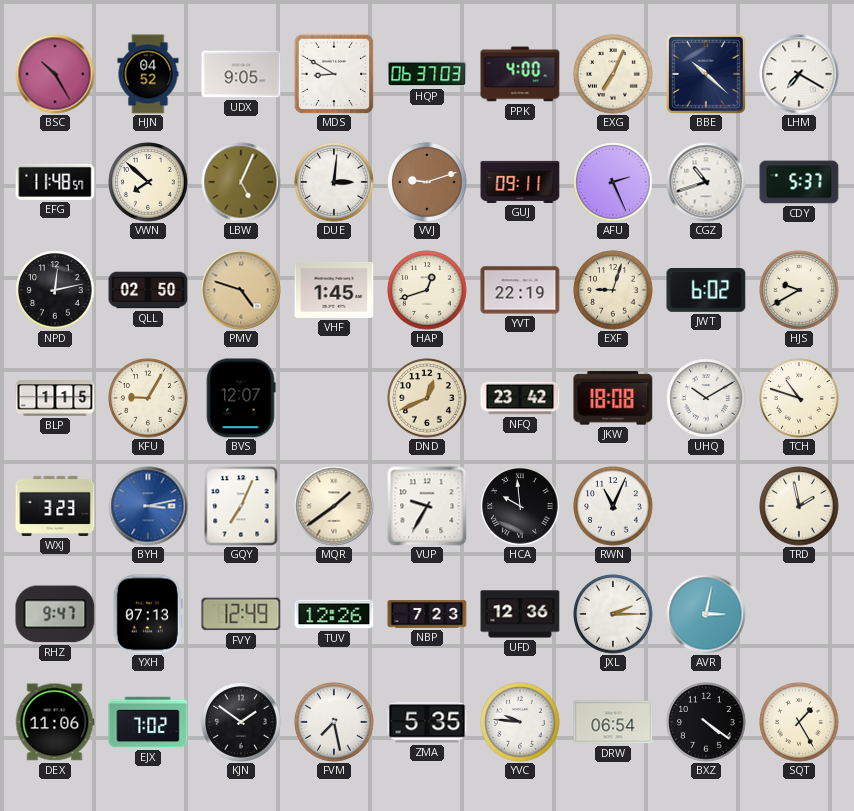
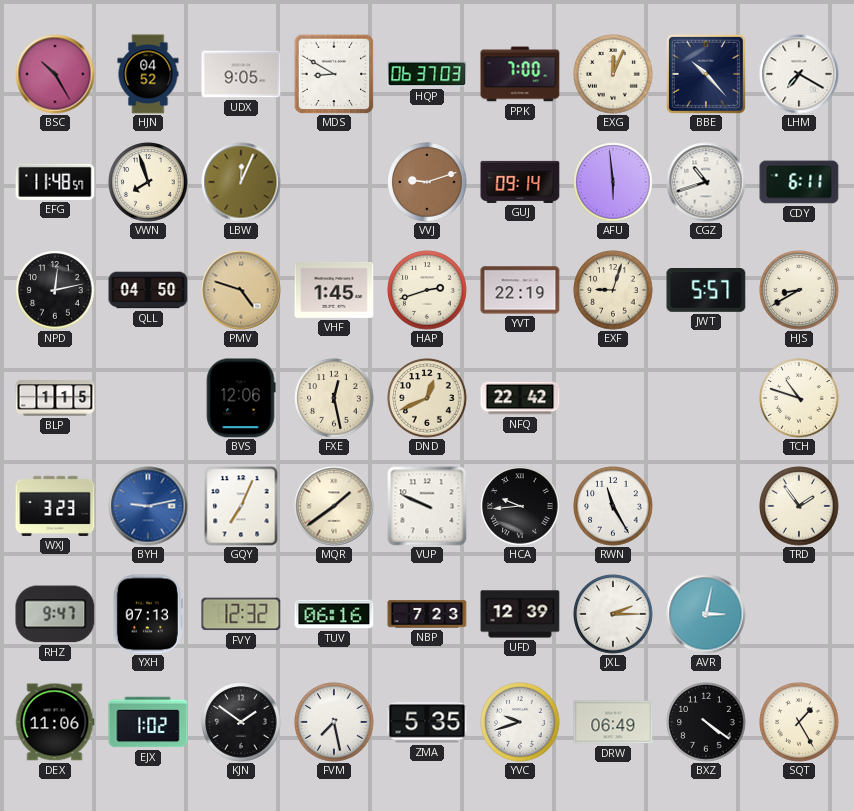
PPK: 4:00 -> 7:00 (520, 74)
EXG: 7:04 -> 12:04 (613, 74)
BBE: 10:22 -> 10:23 (706, 74)
VWN: 7:52 -> 7:57 (148, 182)
LBW: 5:04 -> 12:04 (241, 182)
DUE: 3:01 -> none (334, 182)
GUJ: 09:11 -> 09:14 (520, 182)
AFU: 2:26 -> 5:59 (613, 182)
CDY: 5:37 -> 6:11 (799, 182)
QLL: 02:50 -> 04:50 (148, 290)
HAP: 12:42 -> 2:42 (427, 290)
JWT: 6:02 -> 5:57 (706, 291)
HJS: 9:40 -> 8:40 (799, 290)
KFU: 9:05 -> none (148, 398)
BVS: 12:07 -> 12:06 (241, 398)
FXE: none -> 12:28 (334, 398)
NFQ: 23:42 -> 22:42 (520, 398)
JKW: 18:08 -> none (613, 398)
UHQ: 10:10 -> none (706, 398)
BYH: 3:13 -> 9:13 (148, 506)
VUP: 9:35 -> 9:49 (427, 506)
HCA: 9:59 -> 9:44 (520, 506)
RWN: 11:04 -> 11:25 (613, 506)
TRD: 1:58 -> 1:54 (799, 506)
FVY: 12:49 -> 12:32 (241, 614)
TUV: 12:26 -> 06:16 (334, 614)
UFD: 12:36 -> 12:39 (520, 614)
EJX: 7:02 -> 1:02 (148, 722)
YVC: 9:46 -> 9:42 (520, 722)
DRW: 06:54 -> 06:49 (613, 722)
